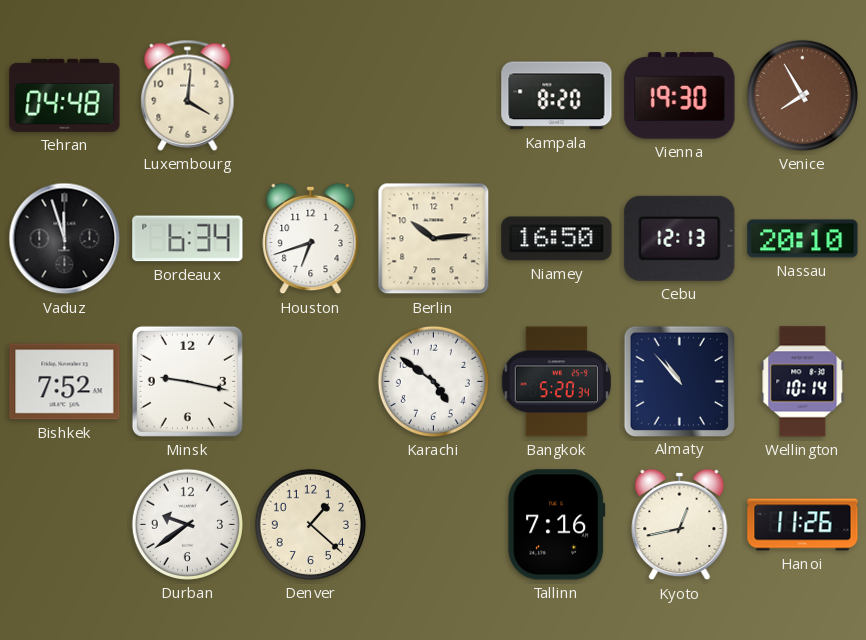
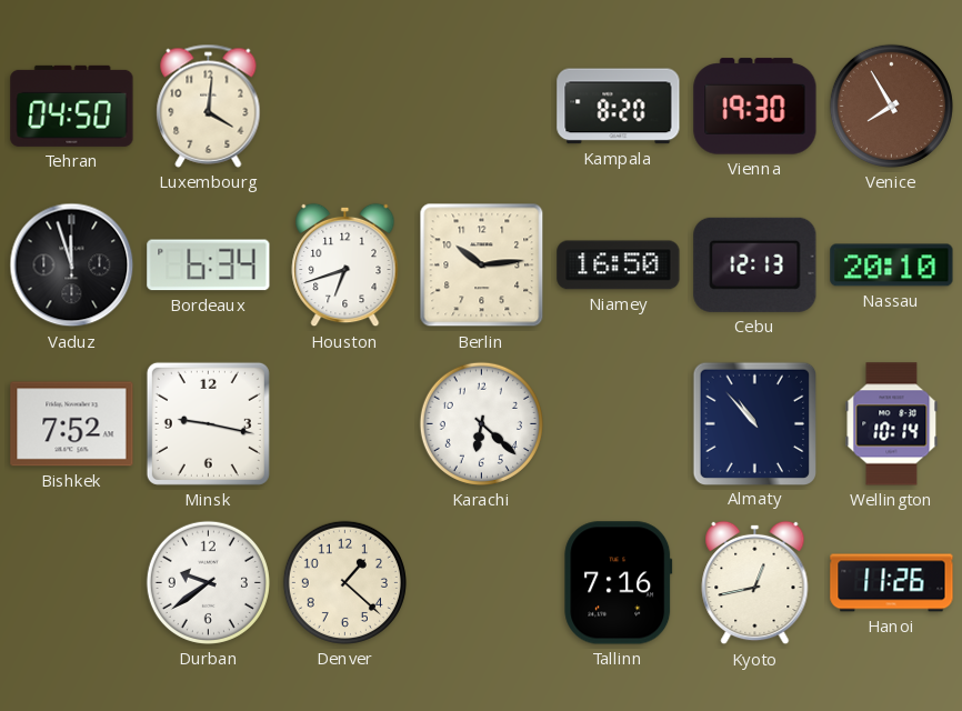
Tehran: 04:48 -> 04:50 (72, 106)
Karachi: 4:51 -> 6:22 (481, 423)
Bangkok: 5:20 -> none (556, 382)
